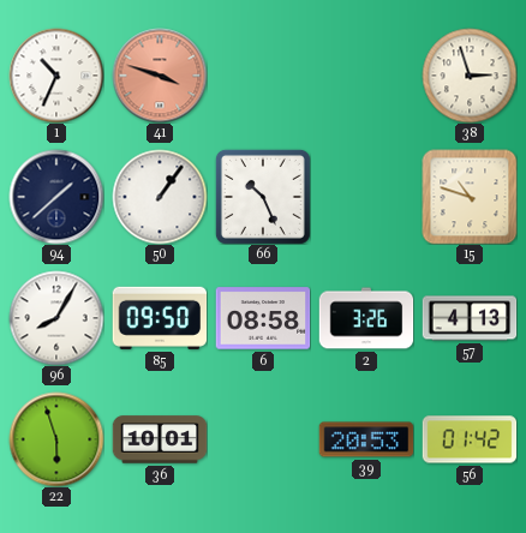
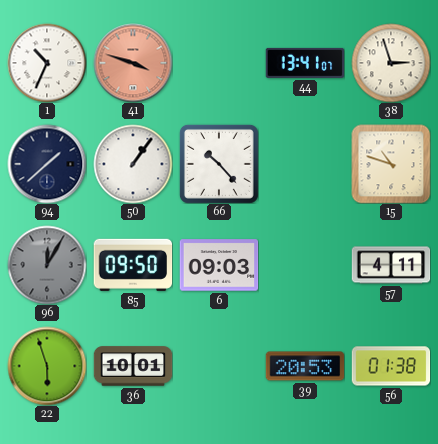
44: none -> 13:41 (305, 63)
66: 10:26 -> 10:23 (219, 164)
96: 8:05 -> 12:05 (47, 265)
96 dial: white -> grey (47, 265)
6: 08:58 -> 09:03 (219, 265)
2: 3:26 -> none (366, 318)
57: 4:13 -> 4:11 (391, 265)
56: 01:42 -> 01:38 (391, 366)
